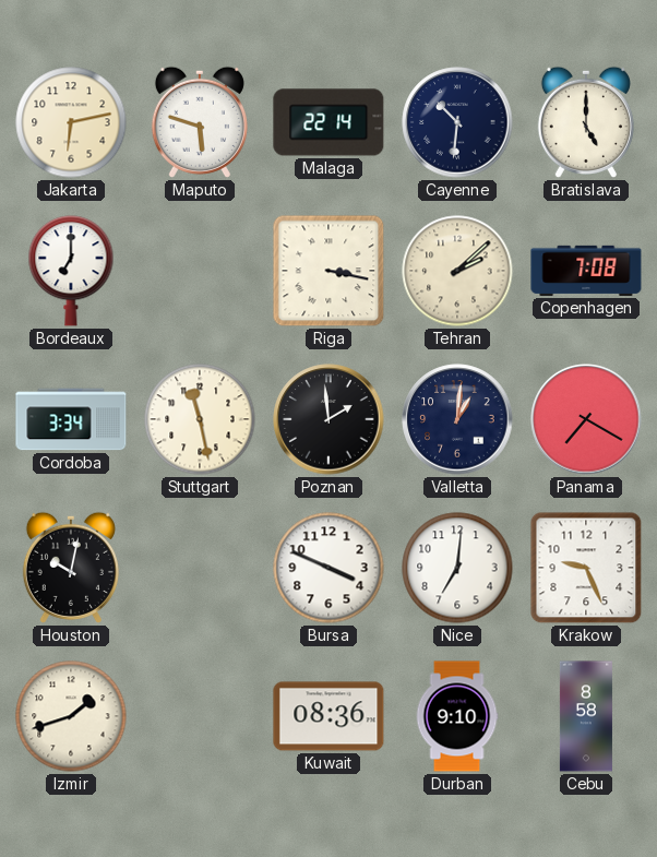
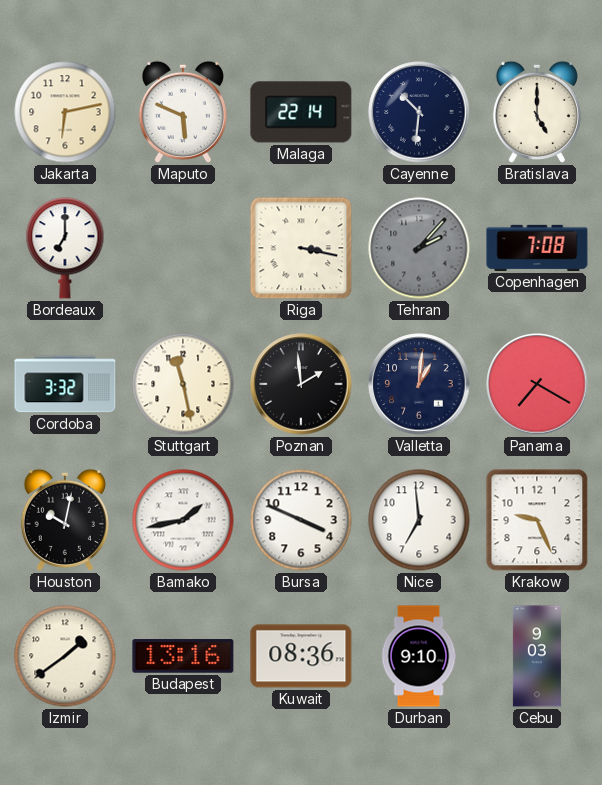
Maputo: 5:48 -> 5:49 (183, 112)
Tehran: 2:08 -> 2:07 (419, 248)
Tehran dial: cream -> grey (419, 248)
Cordoba: 3:34 -> 3:32 (65, 384)
Bamako: none -> 1:43 (183, 520)
Nice: 7:01 -> 6:59 (419, 520)
Izmir: 1:42 -> 1:39 (65, 656)
Budapest: none -> 13:16 (183, 656)
Cebu: 8:58 -> 9:03 (537, 656)
